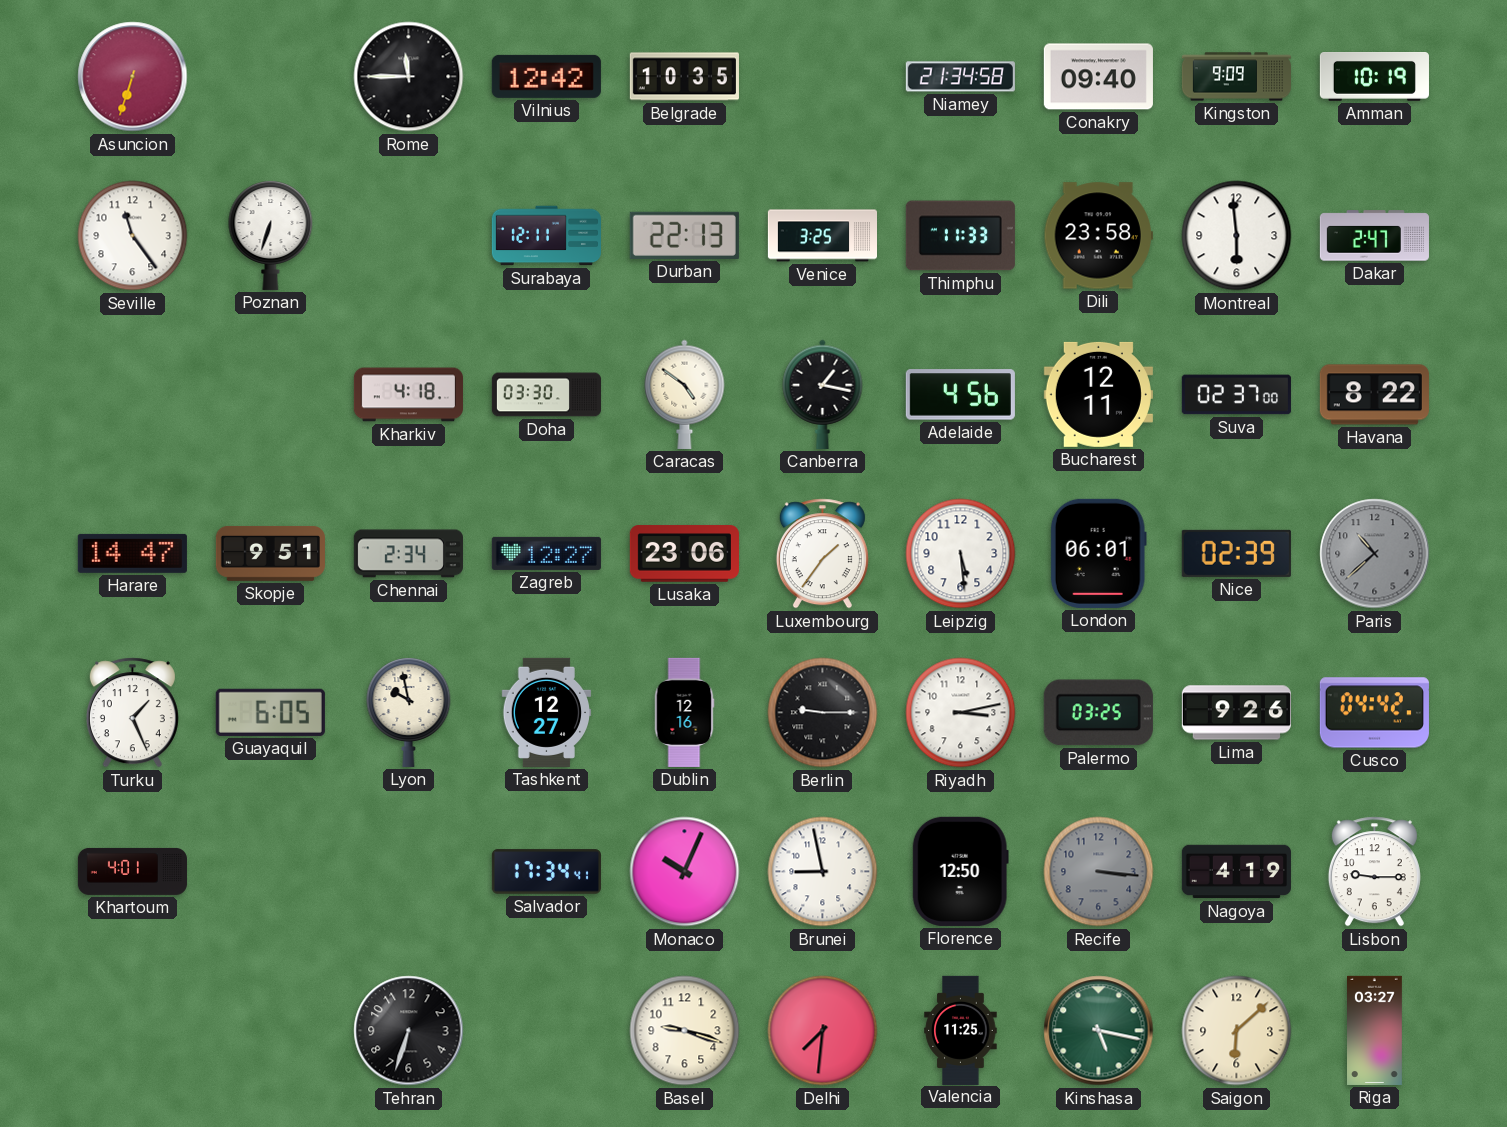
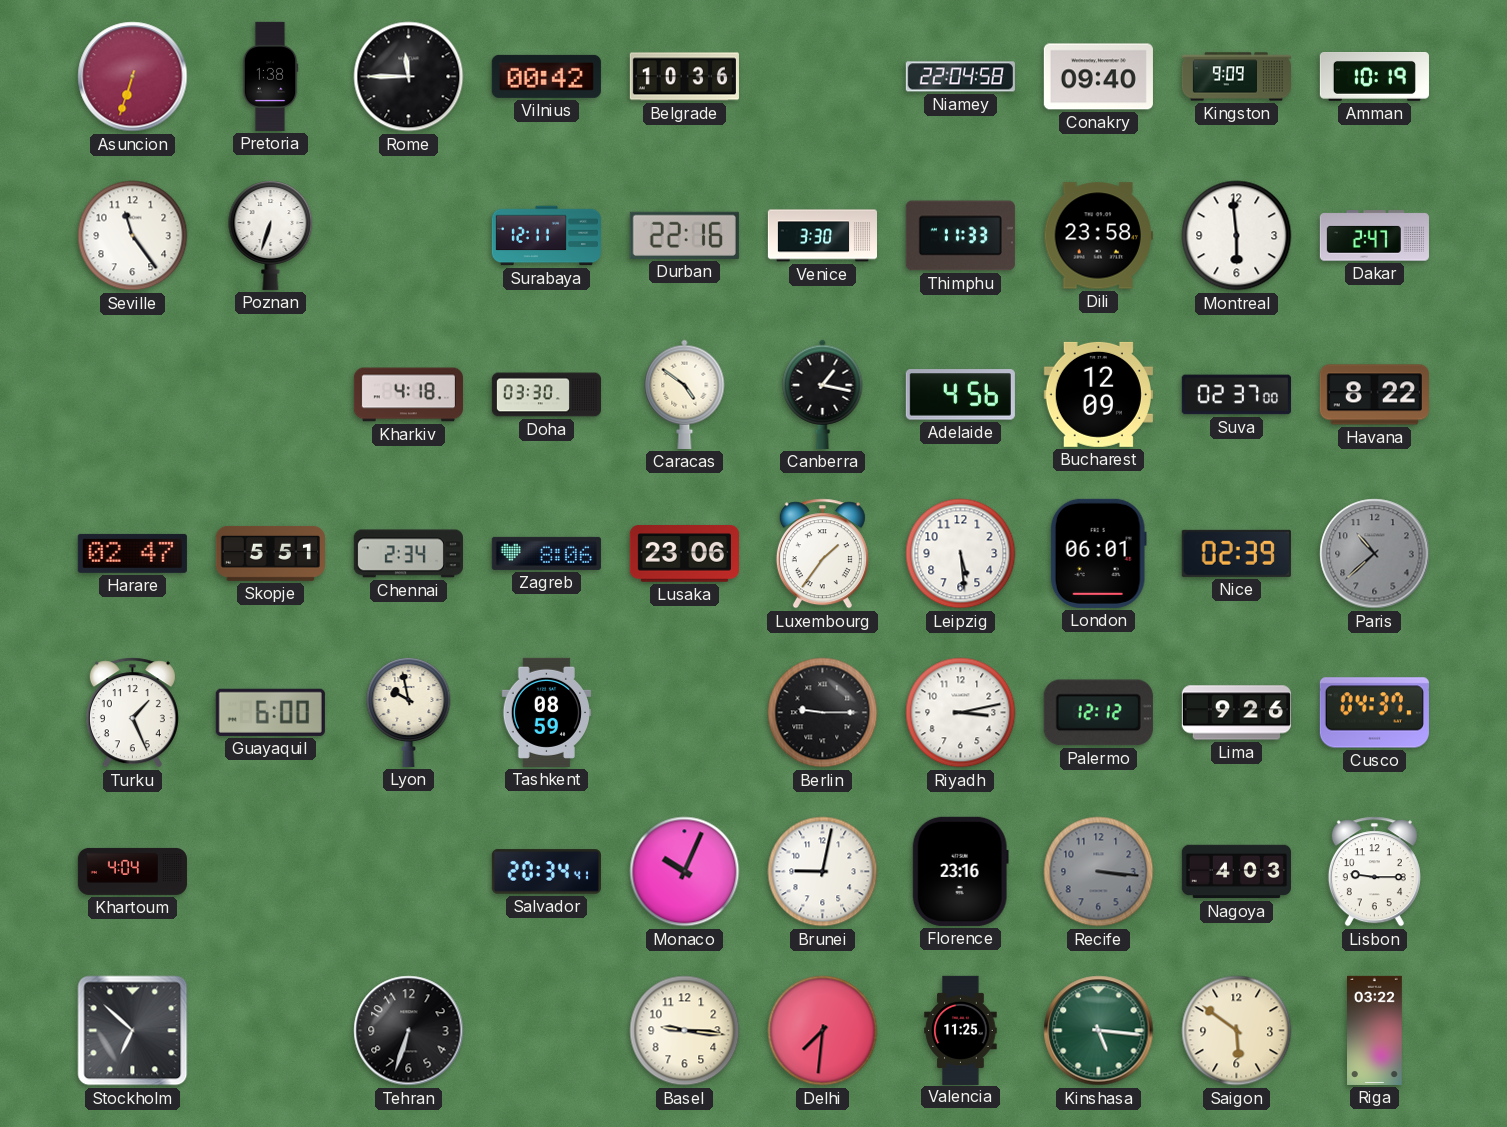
Pretoria: none -> 1:38 (270, 76)
Vilnius: 12:42 -> 00:42 (546, 76)
Belgrade: 10:35 -> 10:36 (684, 77)
Niamey: 21:34 -> 22:04 (960, 77)
Durban: 22:13 -> 22:16 (684, 235)
Venice: 3:25 -> 3:30 (822, 236)
Bucharest: 12:11 -> 12:09 (1098, 394)
Harare: 14:47 -> 02:47 (132, 553)
Skopje: 9:51 -> 5:51 (270, 553)
Zagreb: 12:27 -> 8:06 (546, 553)
Guayaquil: 6:05 -> 6:00 (270, 712)
Tashkent: 12:27 -> 08:59 (547, 712)
Dublin: 12:16 -> none (684, 712)
Palermo: 03:25 -> 12:12 (1098, 713)
Cusco: 04:42 -> 04:37 (1374, 713)
Khartoum: 4:01 -> 4:04 (132, 871)
Salvador: 17:34 -> 20:34 (546, 872)
Brunei: 8:58 -> 9:02 (823, 872)
Florence: 12:50 -> 23:16 (960, 871)
Nagoya: 4:19 -> 4:03 (1236, 872)
Stockholm: none -> 6:52 (133, 1031)
Basel: 9:18 -> 9:16 (685, 1031)
Kinshasa: 5:17 -> 5:16 (1099, 1031)
Saigon: 6:08 -> 5:51 (1237, 1031)
Riga: 03:27 -> 03:22 (1375, 1030)
